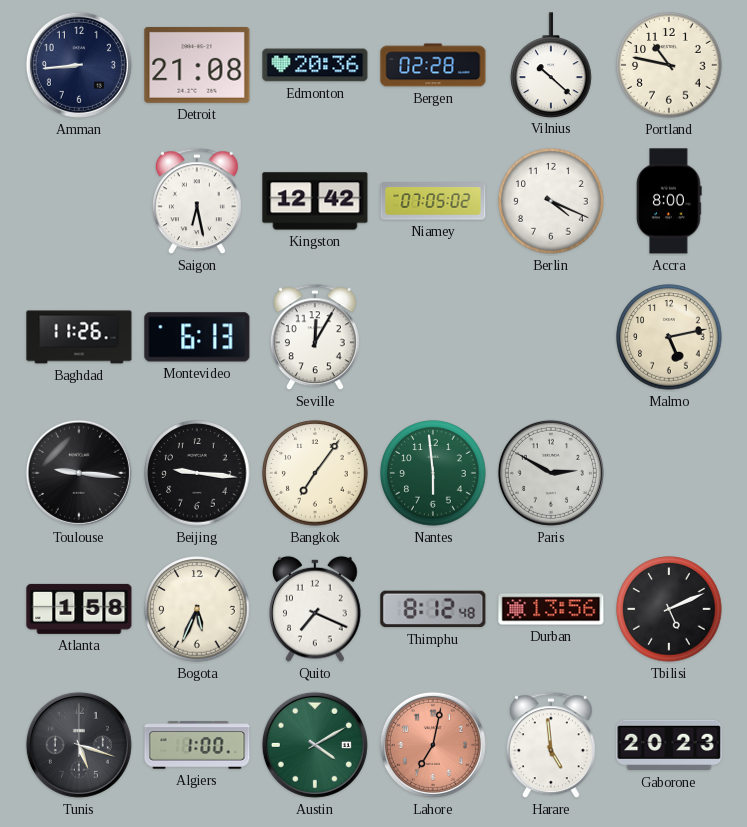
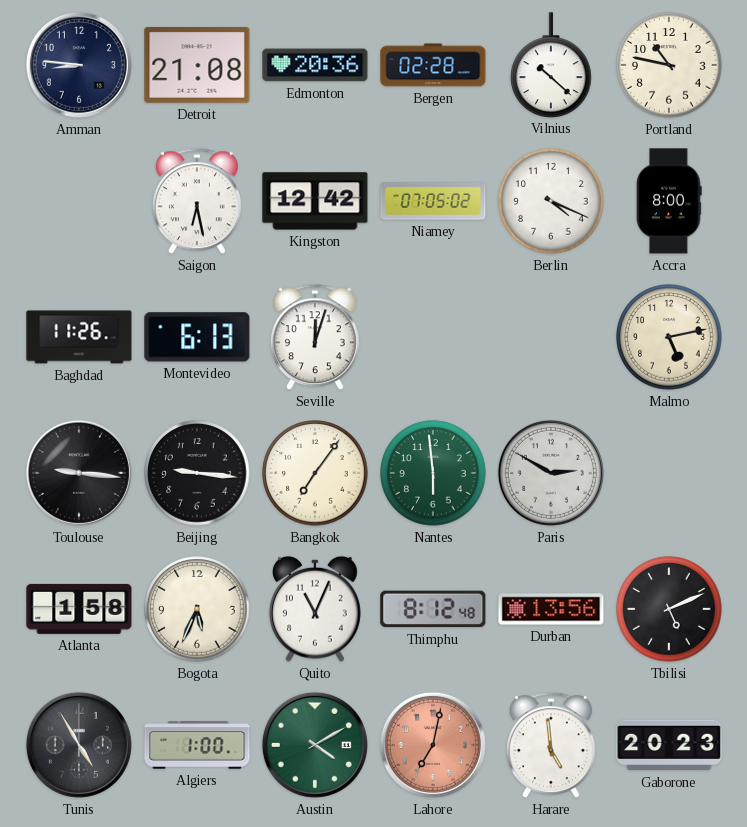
Amman: 8:44 -> 8:46 (79, 65)
Seville: 12:05 -> 12:03 (315, 338)
Quito: 7:19 -> 11:04 (316, 609)
Tunis: 5:18 -> 4:55 (79, 745)
